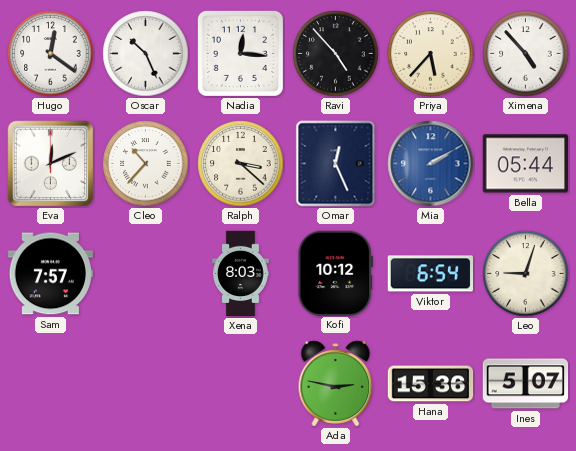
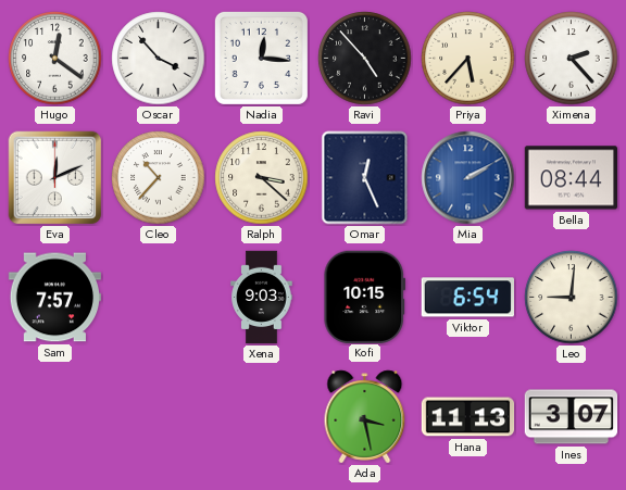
Oscar: 10:26 -> 3:53 (159, 59)
Ximena: 4:53 -> 2:23 (572, 59)
Bella: 05:44 -> 08:44 (571, 178)
Xena: 8:03 -> 9:03 (262, 298)
Kofi: 10:12 -> 10:15 (364, 297)
Leo: 9:03 -> 9:01 (572, 298)
Ada: 2:47 -> 3:28 (365, 417)
Hana: 15:36 -> 11:13 (468, 417)
Ines: 5:07 -> 3:07 (572, 417)
